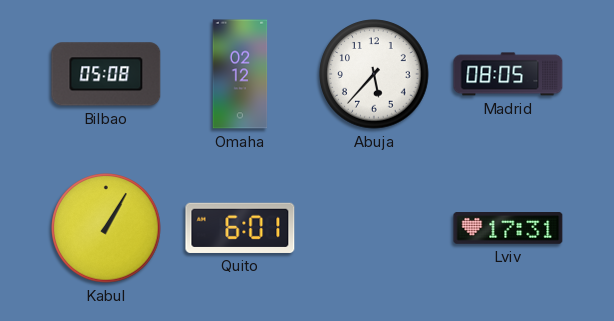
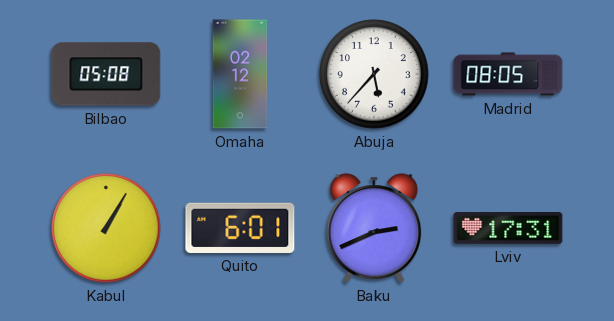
Baku: none -> 2:41 (374, 228)
